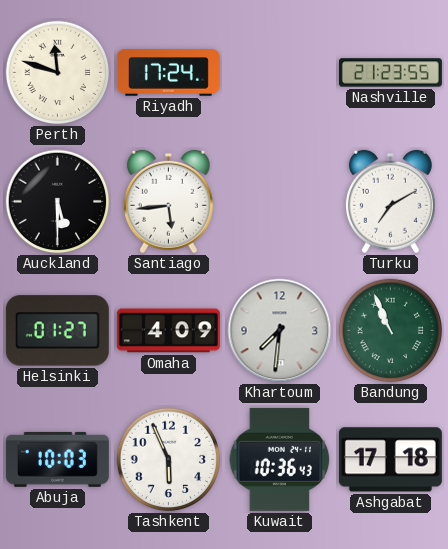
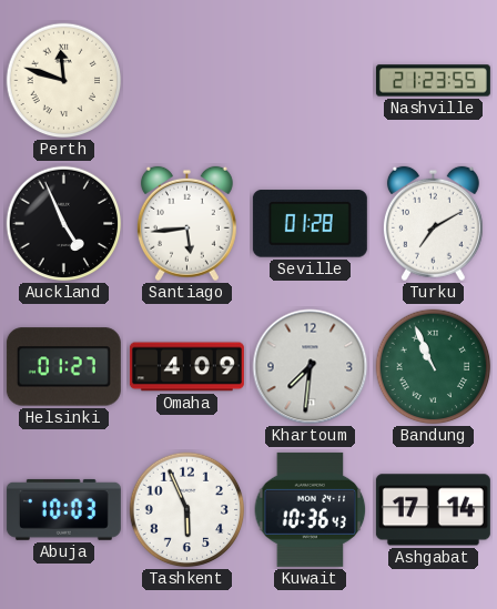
Riyadh: 17:24 -> none (168, 73)
Auckland: 5:30 -> 4:56 (64, 224)
Seville: none -> 01:28 (310, 224)
Ashgabat: 17:18 -> 17:14 (433, 510)
